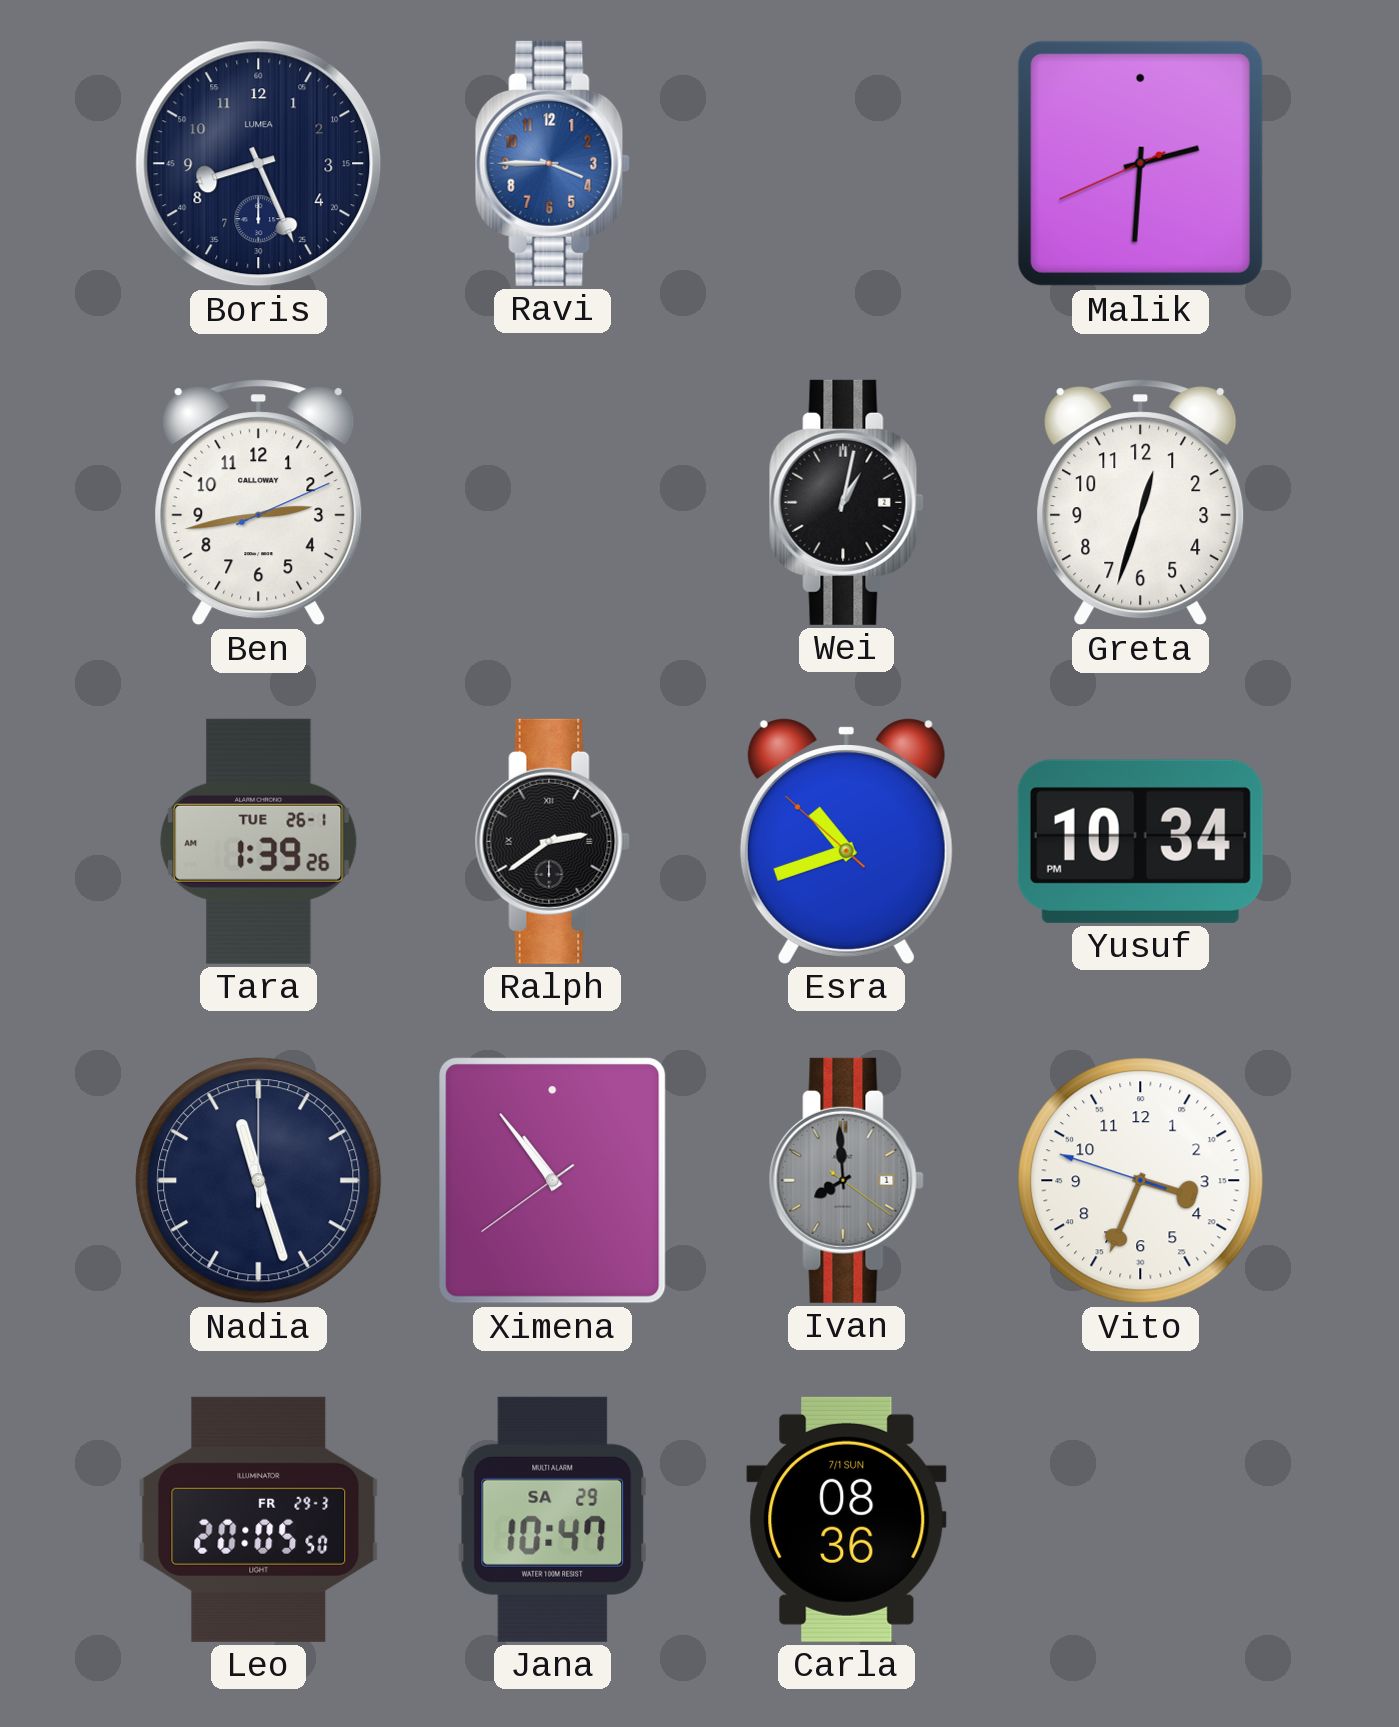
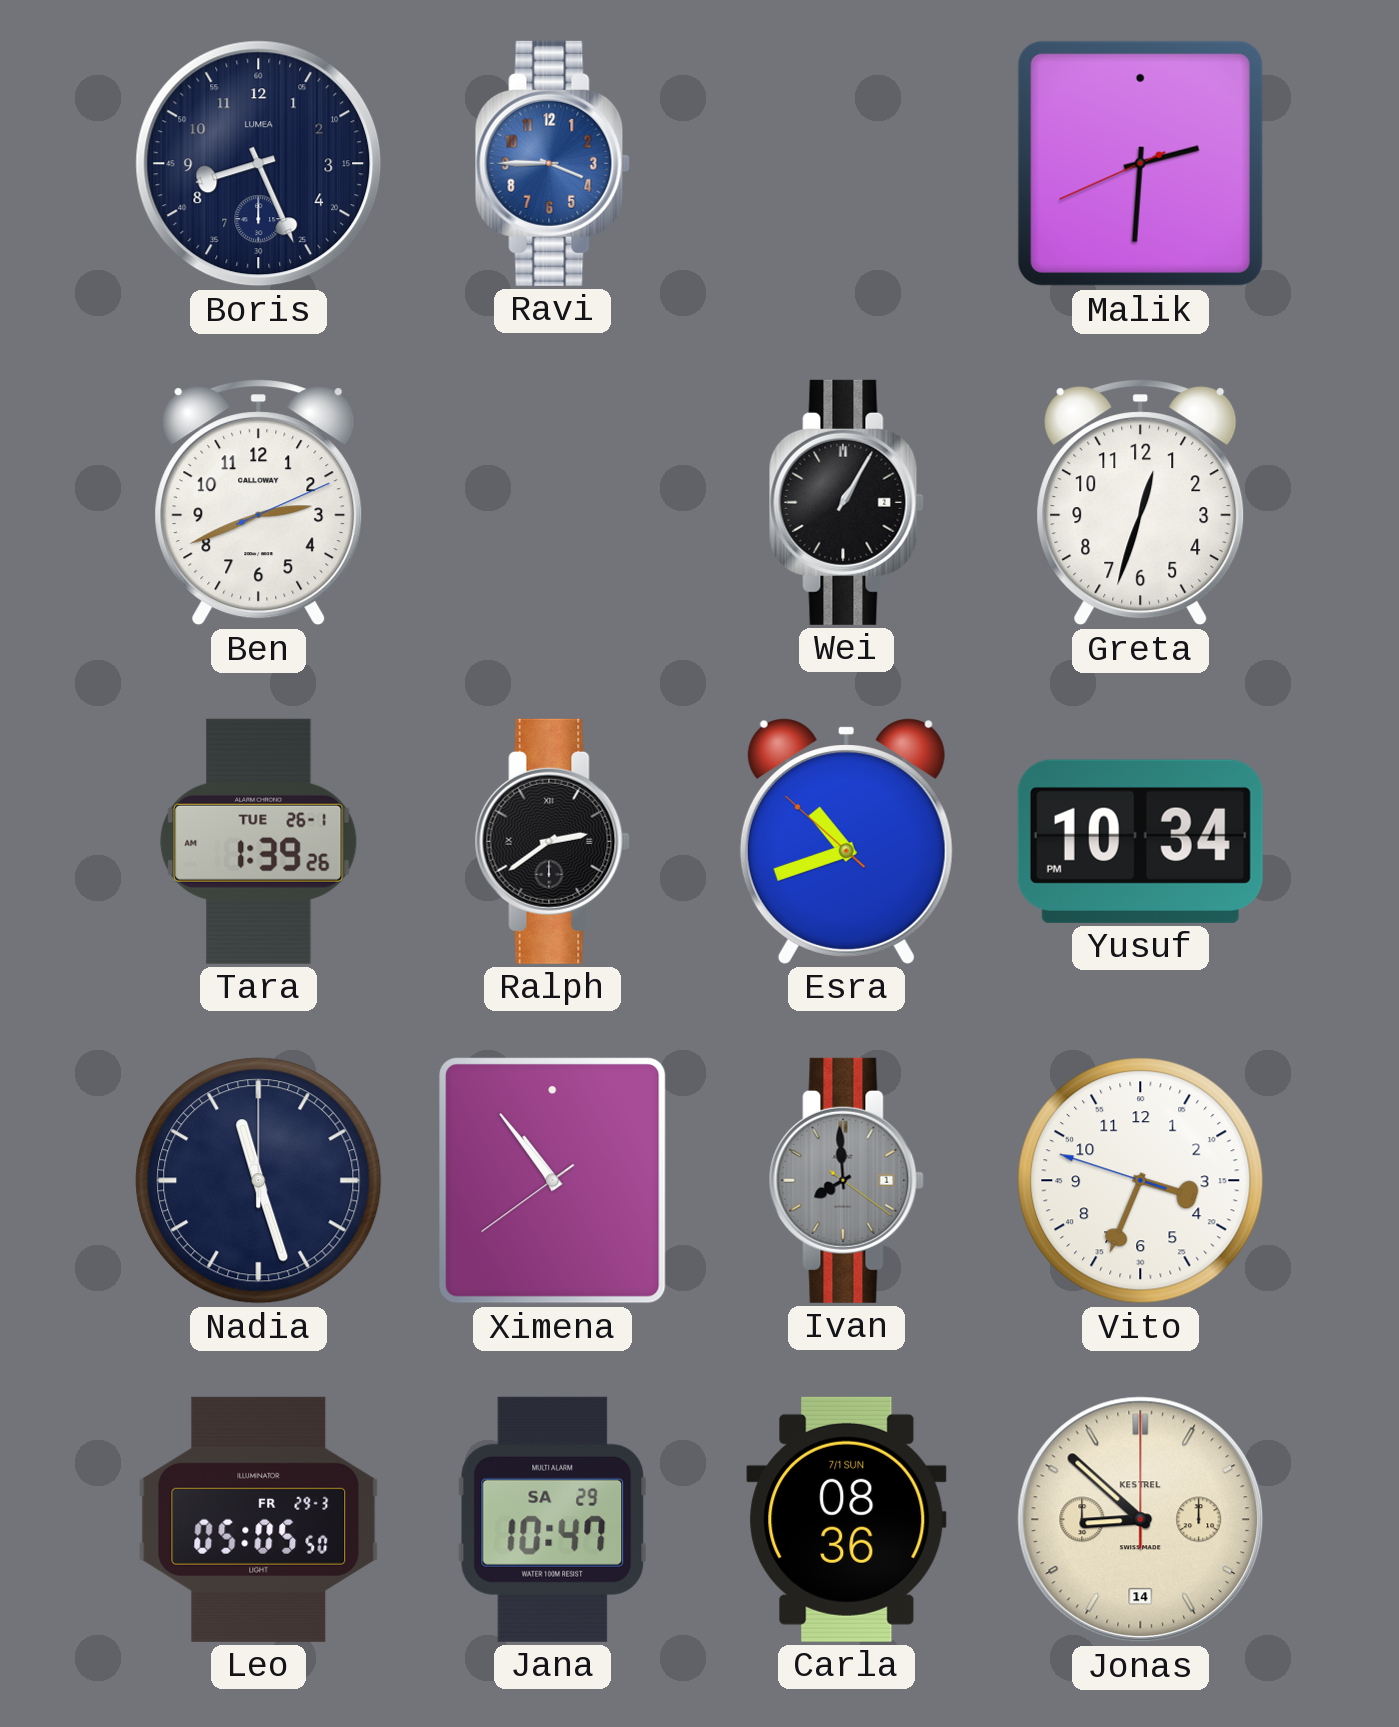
Ben: 2:43 -> 2:41 (259, 503)
Wei: 1:02 -> 1:05 (846, 502)
Leo: 20:05 -> 05:05 (259, 1519)
Jonas: none -> 8:52 (1141, 1520)
